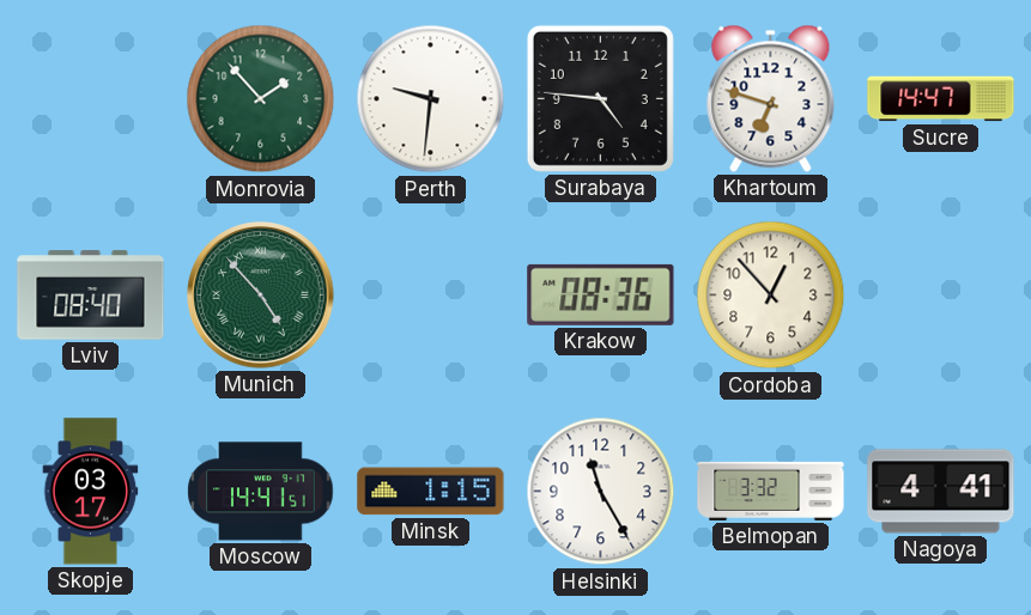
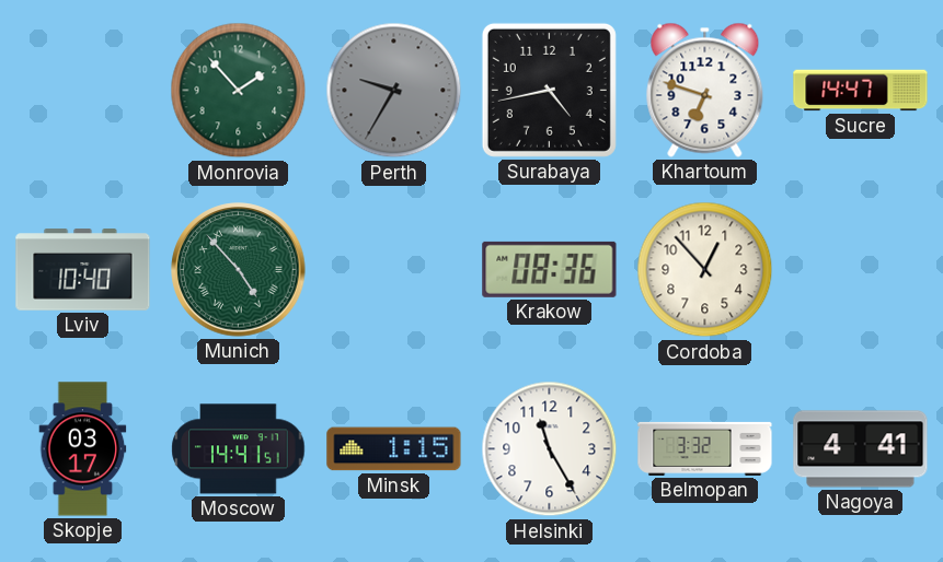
Perth: 9:31 -> 9:35 (394, 91)
Perth dial: white -> grey (394, 91)
Surabaya: 4:46 -> 4:43 (549, 90)
Lviv: 08:40 -> 10:40 (83, 270)
